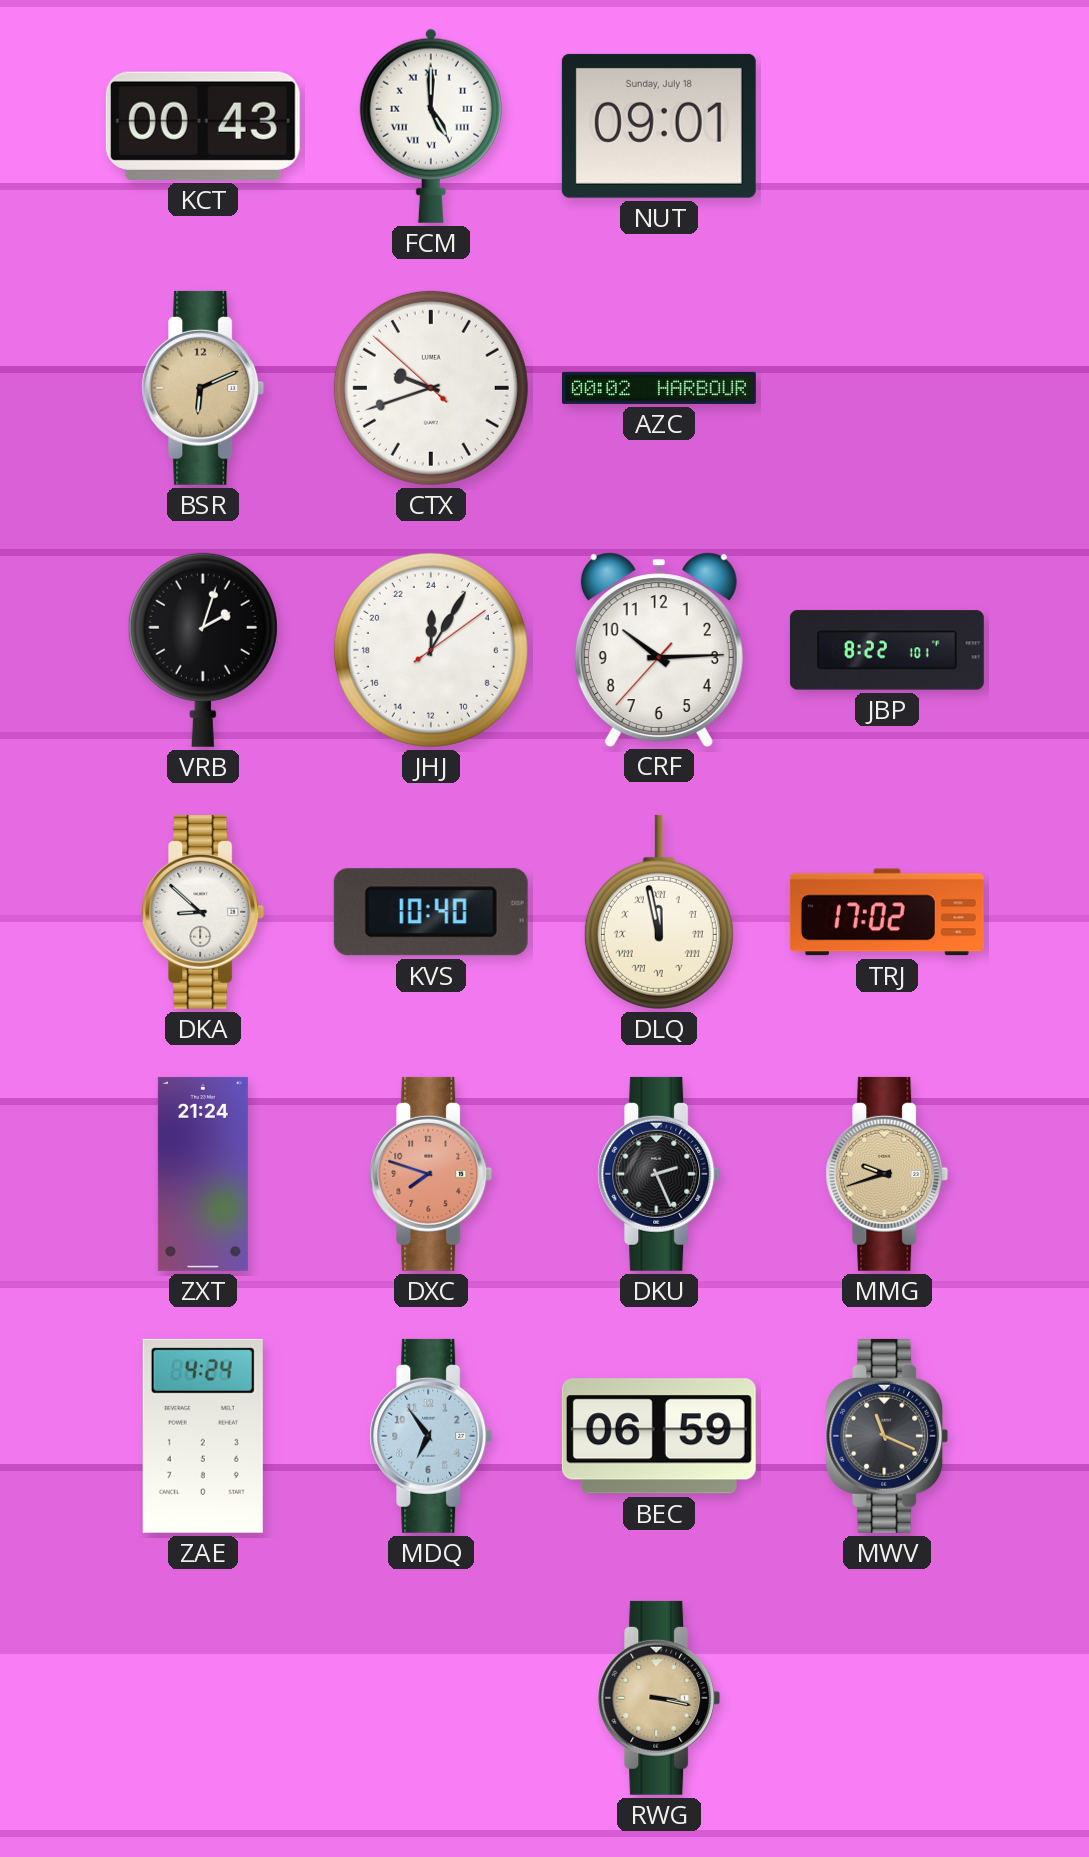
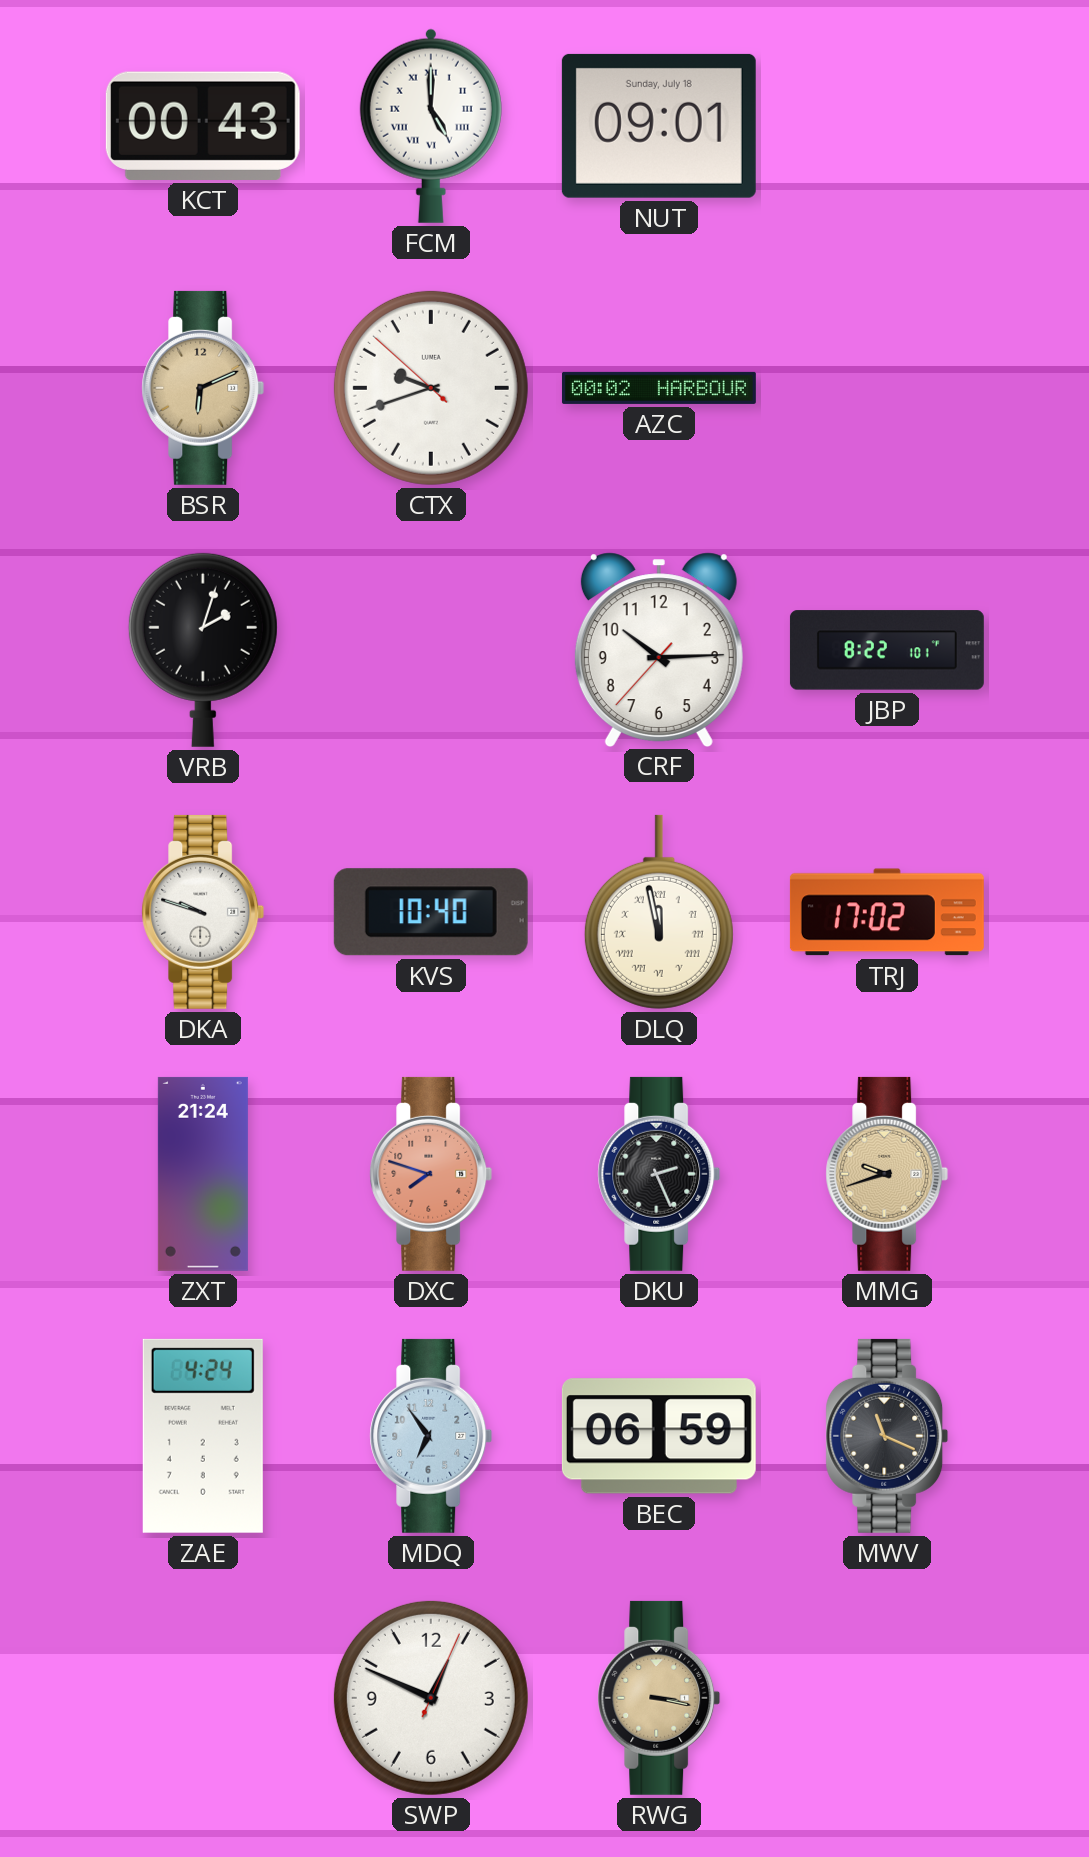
JHJ: 0:05 -> none (431, 650)
DKA: 8:52 -> 9:48 (203, 912)
SWP: none -> 12:49 (431, 1698)
